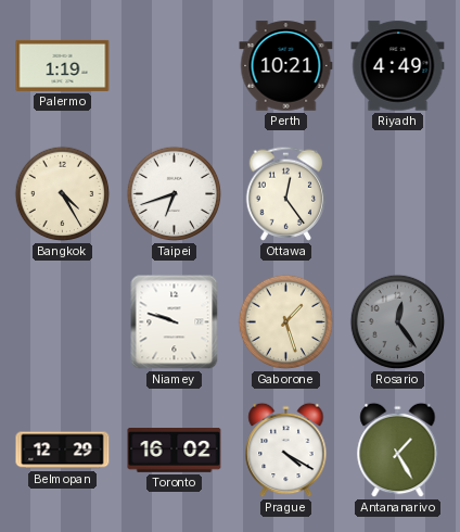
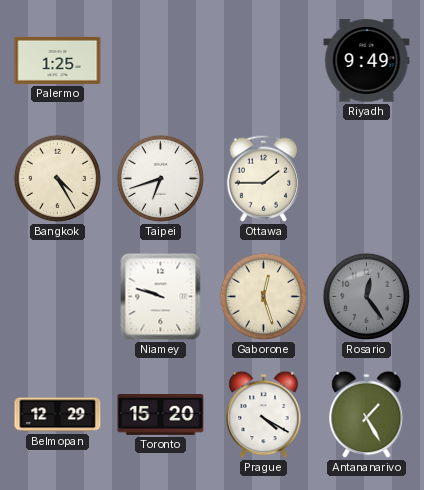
Palermo: 1:19 -> 1:25 (58, 60)
Perth: 10:21 -> none (286, 66)
Riyadh: 4:49 -> 9:49 (367, 61)
Ottawa: 12:24 -> 1:45 (264, 178)
Gaborone: 1:27 -> 12:27 (264, 297)
Toronto: 16:02 -> 15:20 (161, 415)
